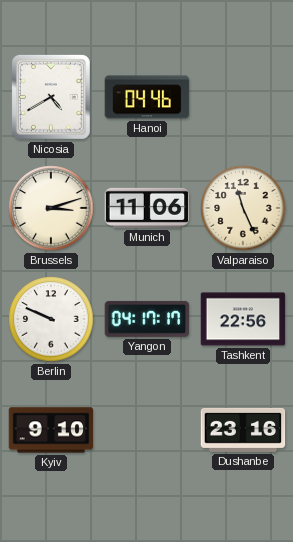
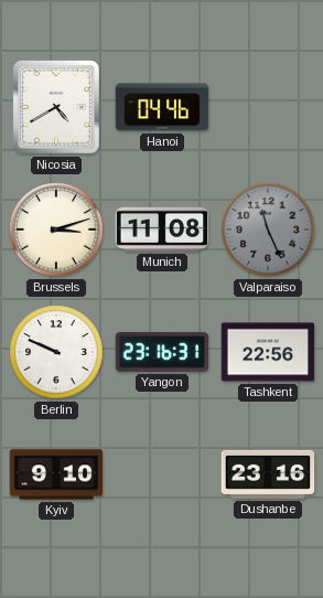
Munich: 11:06 -> 11:08 (162, 229)
Valparaiso dial: cream -> grey (268, 229)
Yangon: 04:17 -> 23:16 (162, 352)
